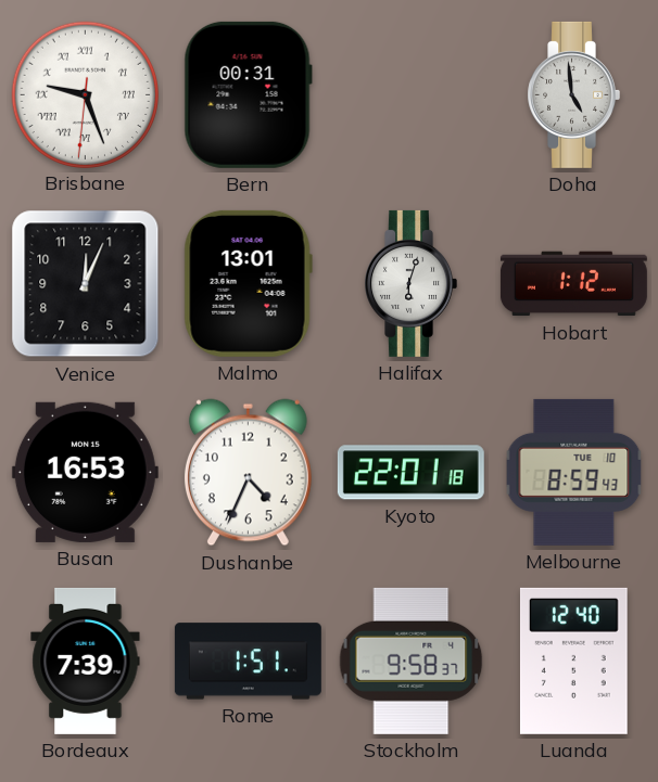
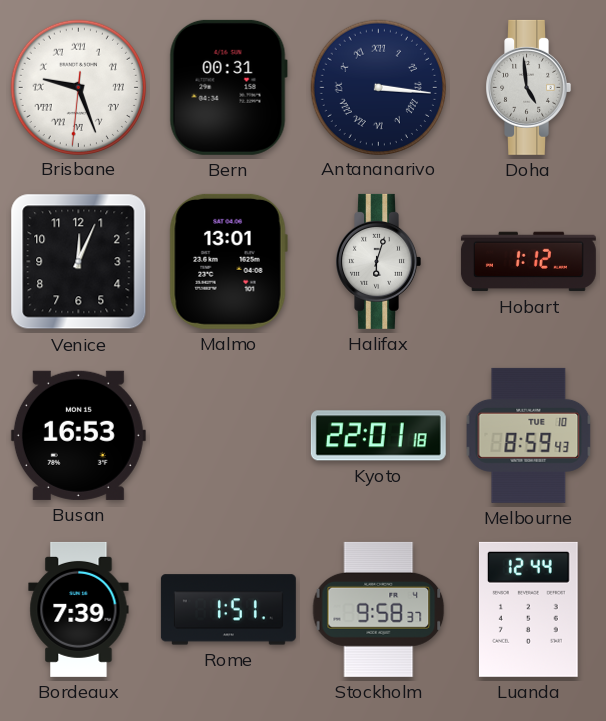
Antananarivo: none -> 3:16 (378, 87)
Dushanbe: 4:34 -> none (248, 473)
Luanda: 12:40 -> 12:44 (528, 609)
